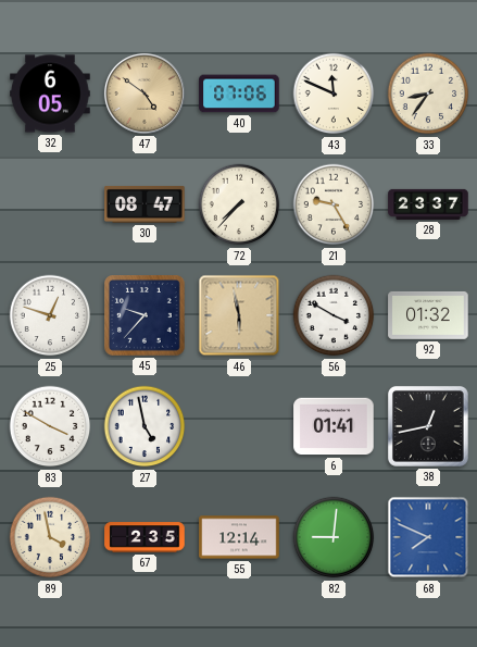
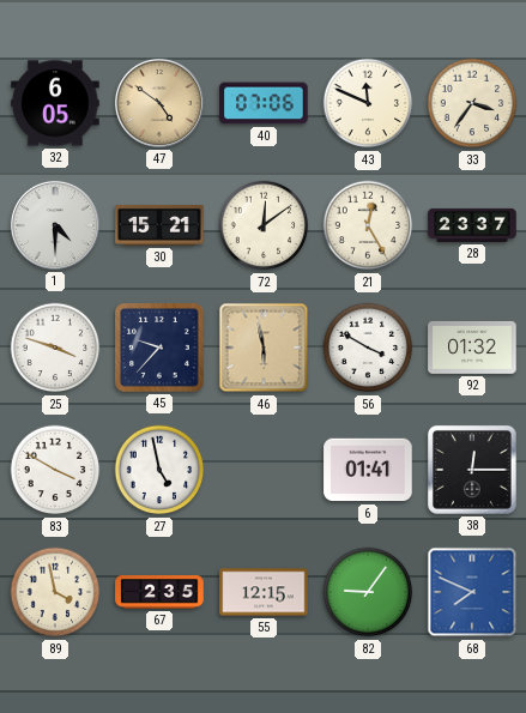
33: 8:36 -> 3:36 (472, 103)
1: none -> 4:30 (55, 225)
30: 08:47 -> 15:21 (159, 225)
72: 7:37 -> 12:09 (264, 225)
21: 9:25 -> 12:25 (368, 225)
25: 12:48 -> 3:48 (55, 348)
38: 12:43 -> 12:15 (472, 470)
55: 12:14 -> 12:15 (264, 592)
82: 9:01 -> 9:06 (368, 592)
